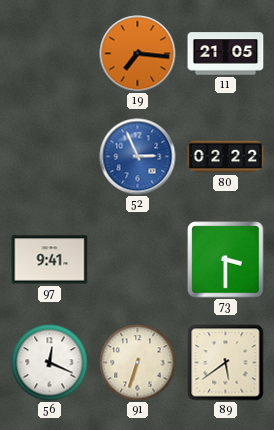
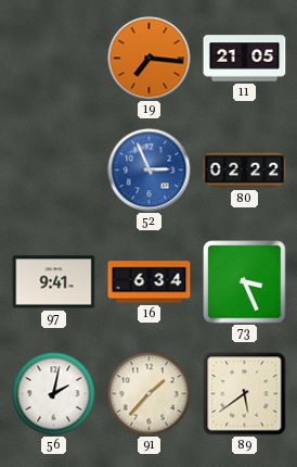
16: none -> 6:34 (150, 282)
73: 3:30 -> 3:26 (245, 282)
56: 12:19 -> 2:02 (54, 394)
91: 6:33 -> 1:37 (150, 394)
